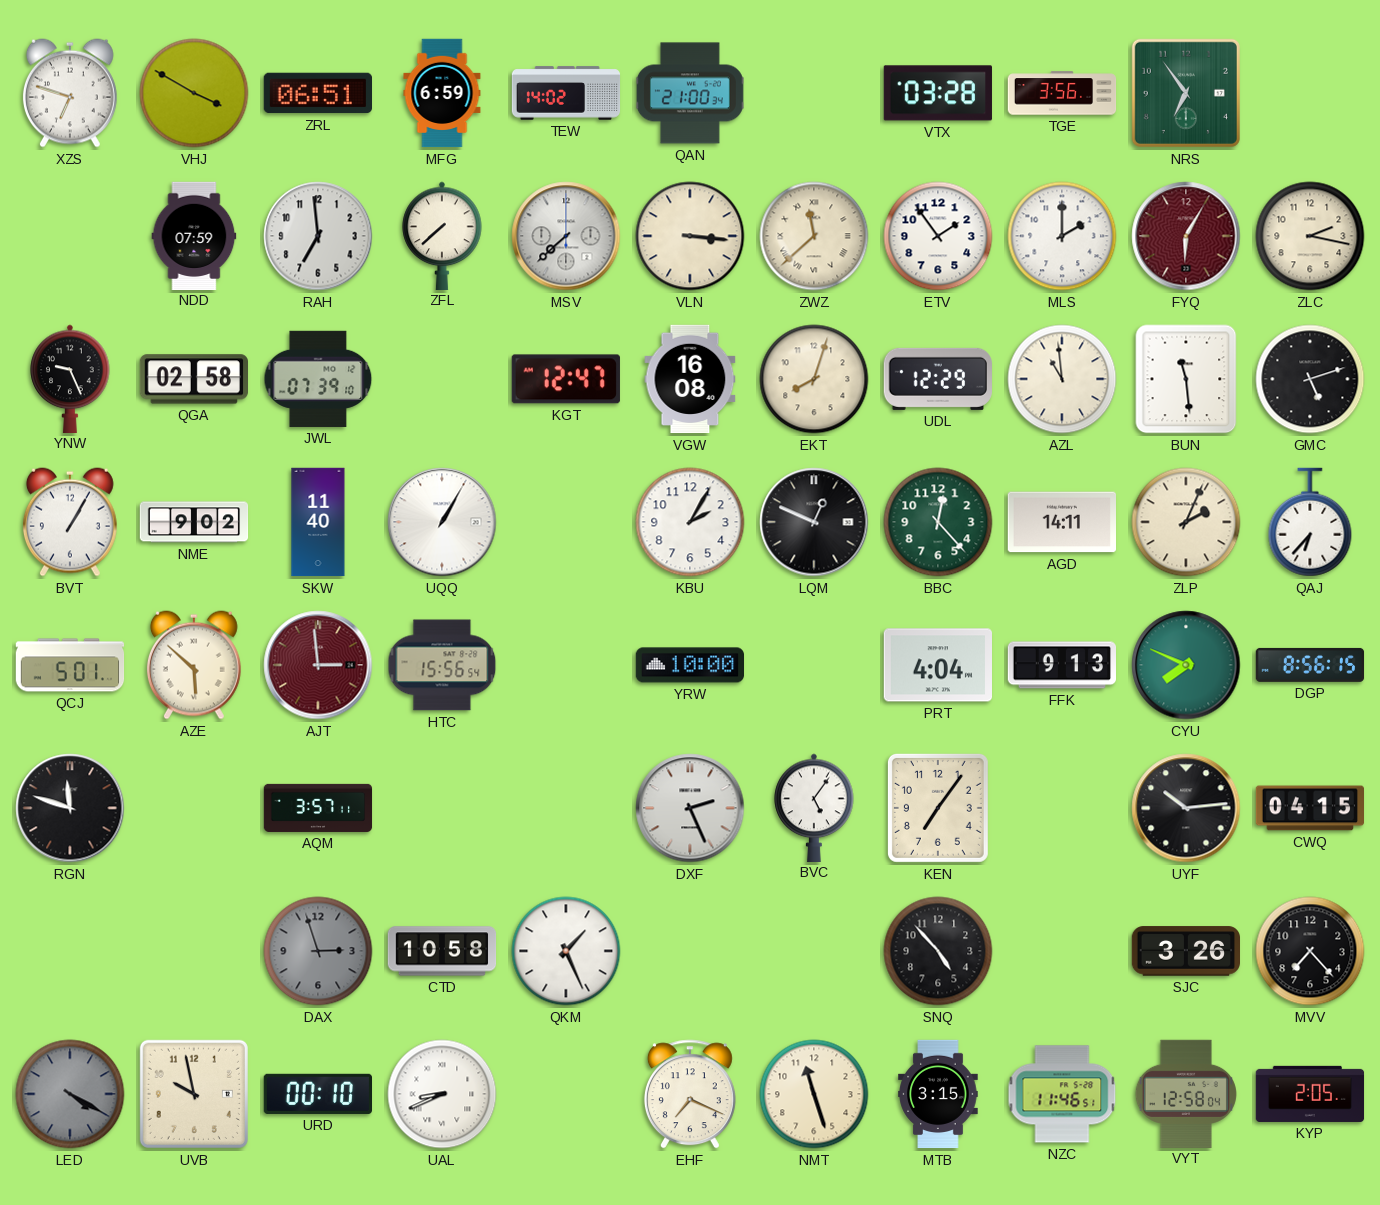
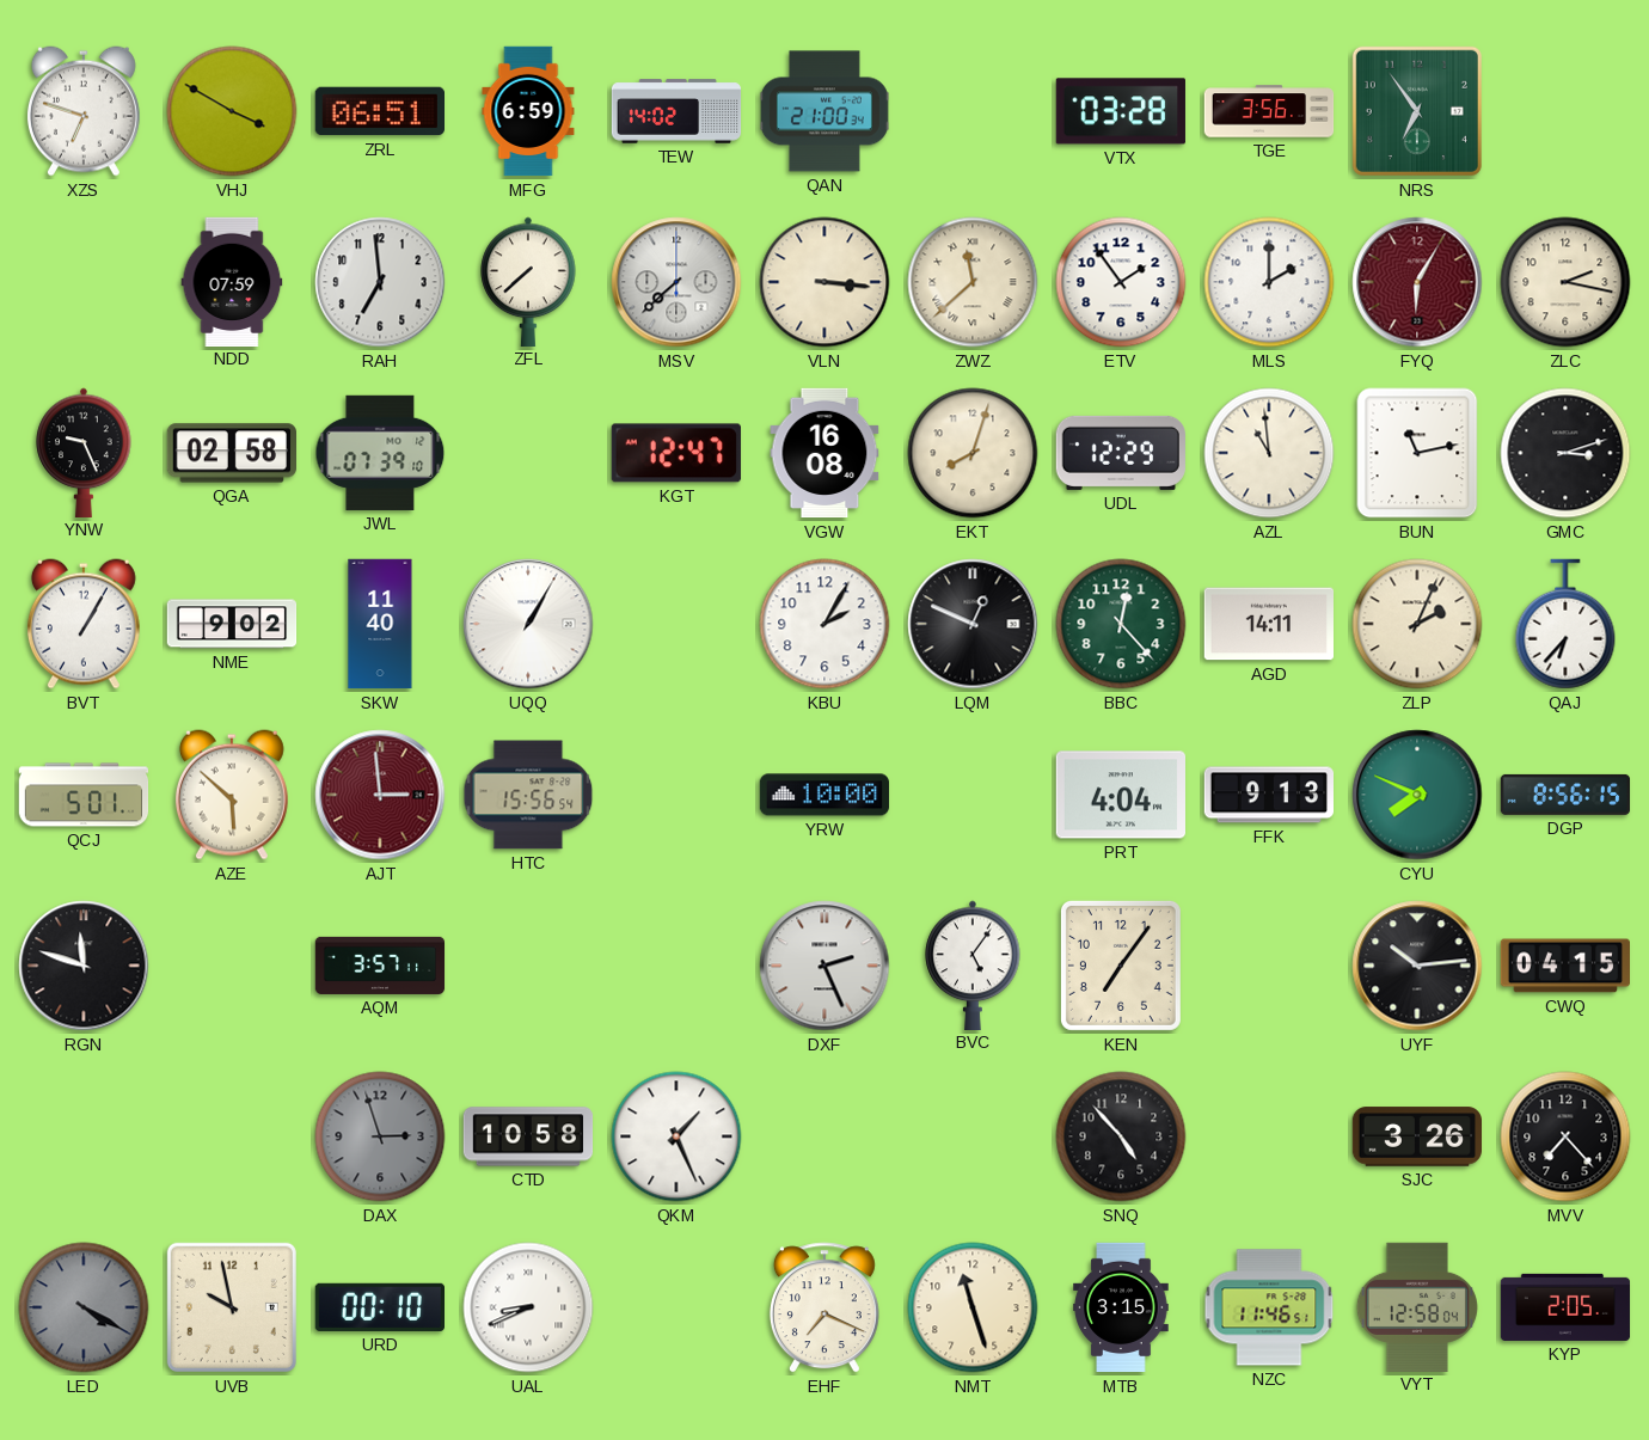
BUN: 11:29 -> 11:13 (1417, 453)
GMC: 5:12 -> 3:12 (1565, 453)
